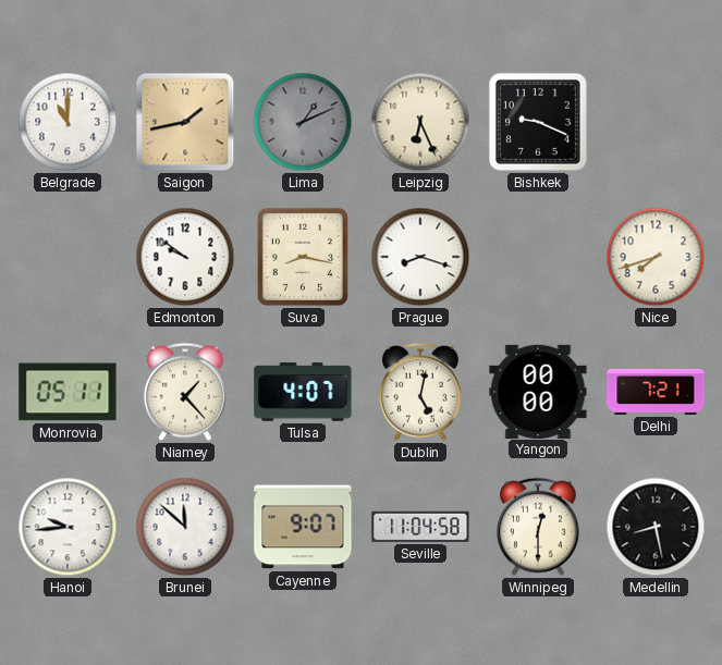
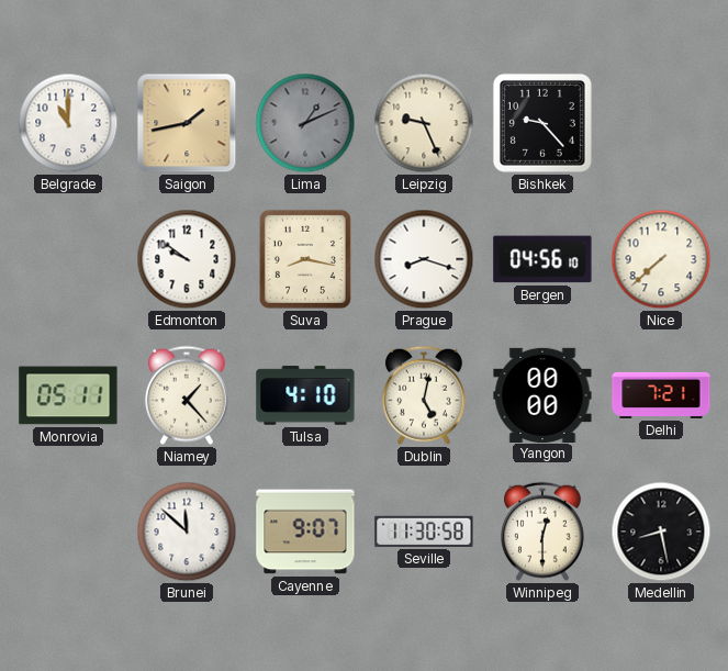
Leipzig: 6:26 -> 9:26 (424, 123)
Bishkek: 9:19 -> 9:23 (542, 123)
Bergen: none -> 04:56 (542, 259)
Nice: 7:42 -> 7:38 (661, 259)
Tulsa: 4:07 -> 4:10 (305, 395)
Hanoi: 9:44 -> none (68, 527)
Seville: 11:04 -> 11:30 (424, 532)
